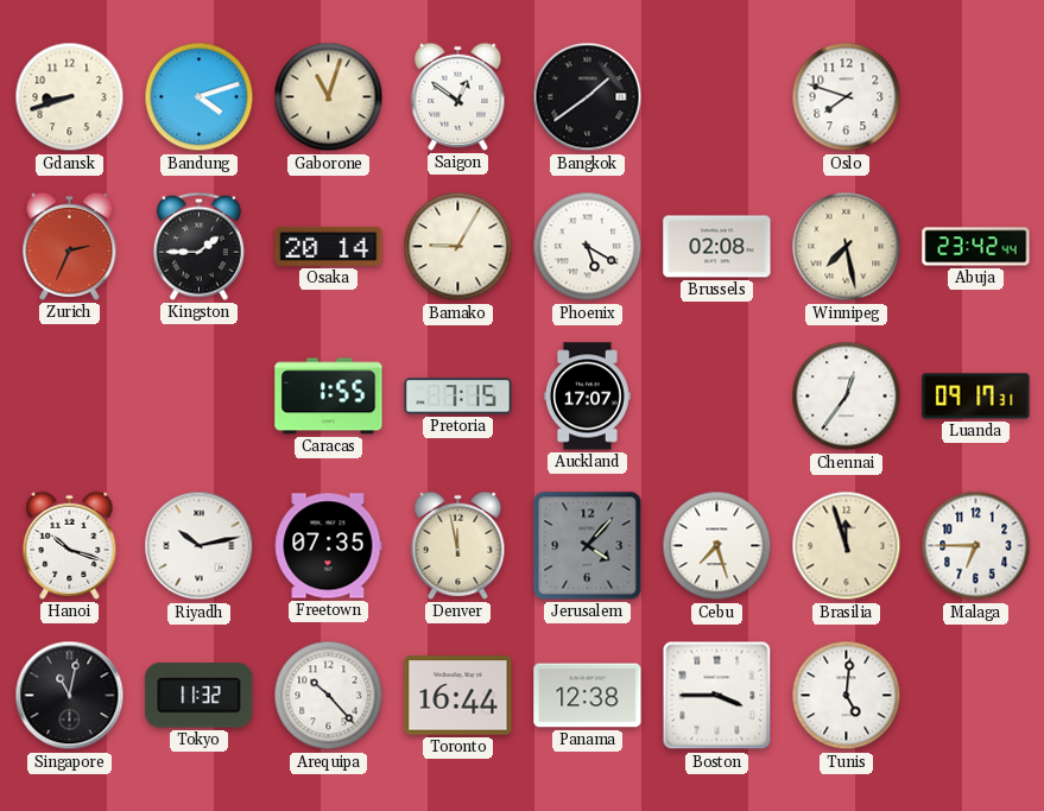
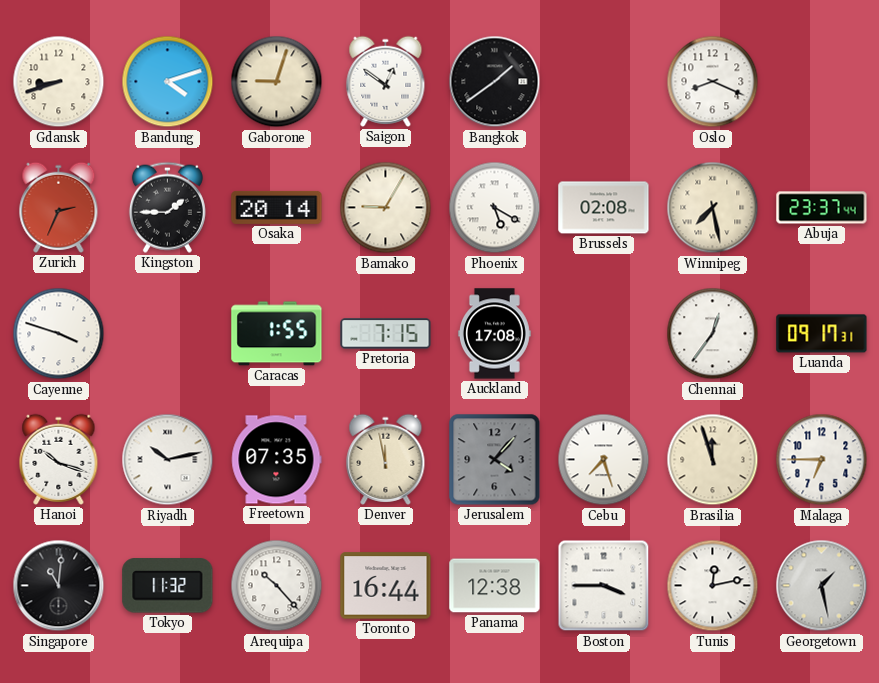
Gaborone: 11:03 -> 9:03 (277, 82)
Oslo: 7:48 -> 8:19 (713, 82)
Abuja: 23:42 -> 23:37 (822, 208)
Cayenne: none -> 3:48 (59, 334)
Auckland: 17:07 -> 17:08 (494, 334)
Singapore: 11:02 -> 11:01 (59, 586)
Tunis: 5:01 -> 12:13 (713, 586)
Georgetown: none -> 1:28 (822, 586)
